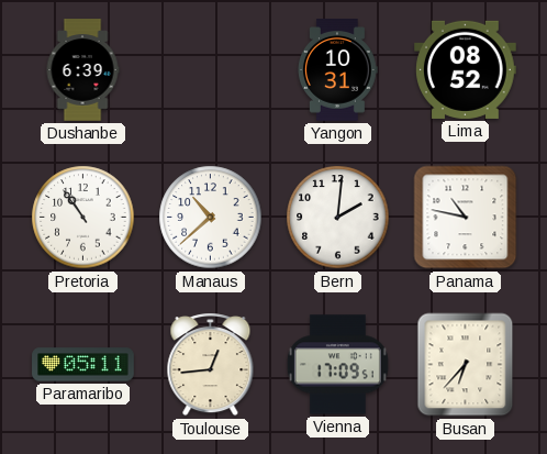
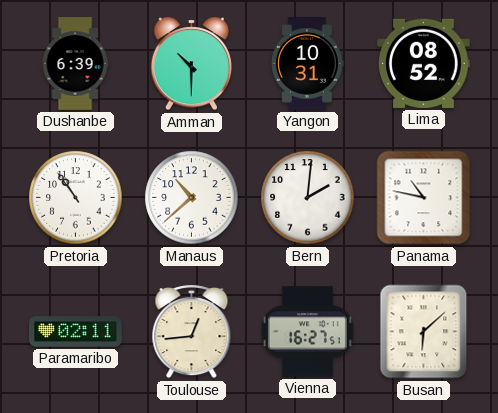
Amman: none -> 10:30 (192, 64)
Paramaribo: 05:11 -> 02:11 (76, 332)
Vienna: 17:09 -> 16:27 (307, 332)
Busan: 6:37 -> 6:08 (424, 332)
